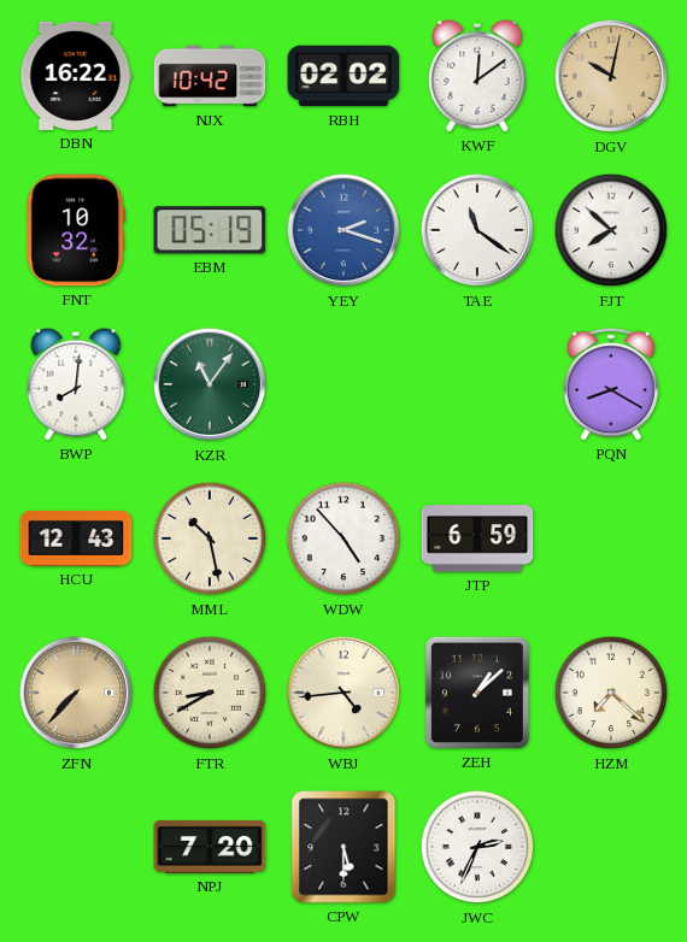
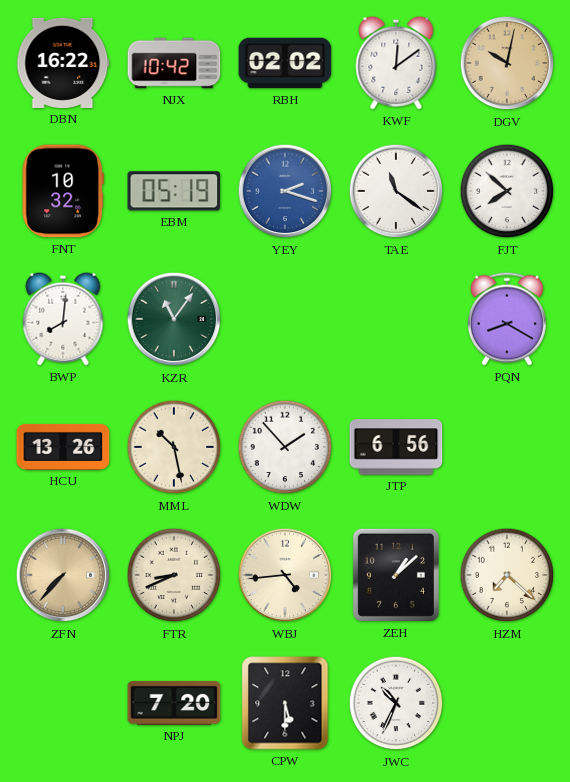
HCU: 12:43 -> 13:26 (63, 447)
WDW: 4:53 -> 1:53 (285, 447)
JTP: 6:59 -> 6:56 (396, 447)
FTR: 8:40 -> 8:41 (174, 575)
JWC: 2:34 -> 10:34 (396, 703)
